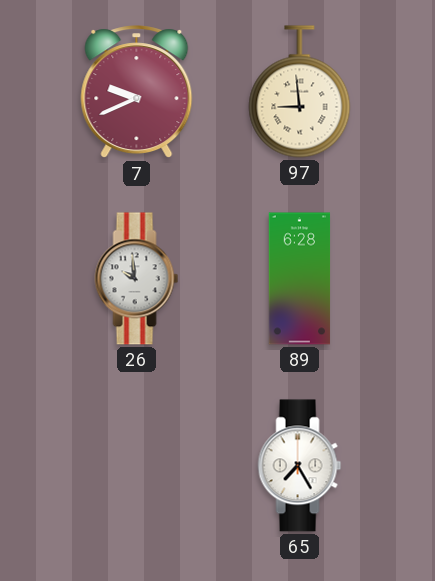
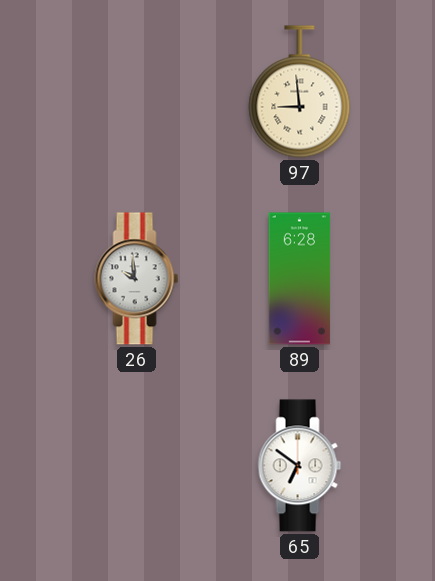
7: 9:41 -> none (137, 92)
65: 7:25 -> 6:51 (300, 466)
